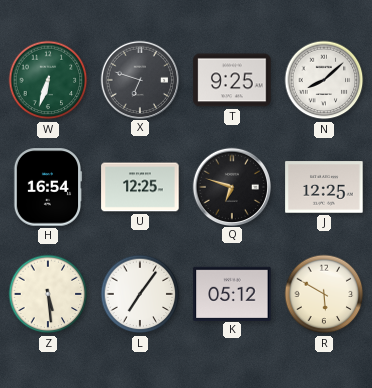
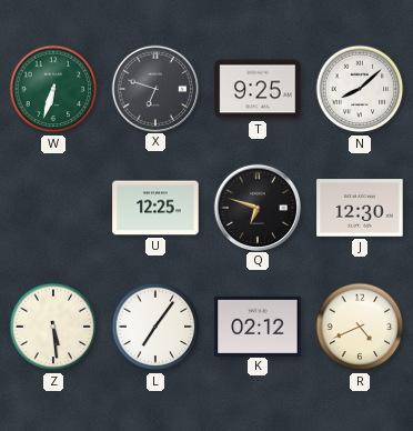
H: 16:54 -> none (48, 187)
J: 12:25 -> 12:30 (360, 208)
K: 05:12 -> 02:12 (258, 325)
R: 5:50 -> 4:41 (360, 327)
